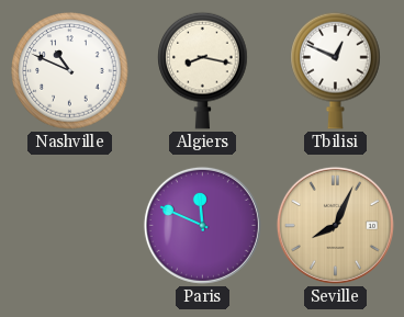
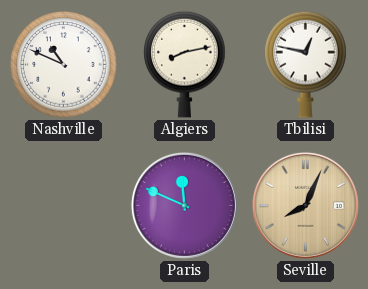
Algiers: 8:17 -> 8:13 (185, 64)
Tbilisi: 12:49 -> 12:47 (306, 64)
